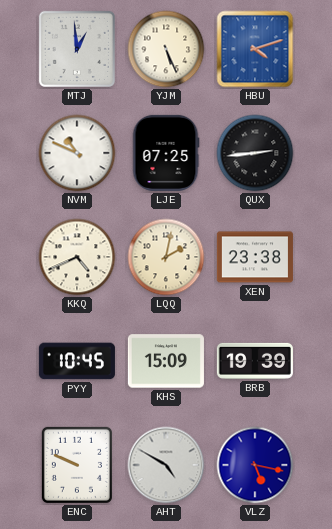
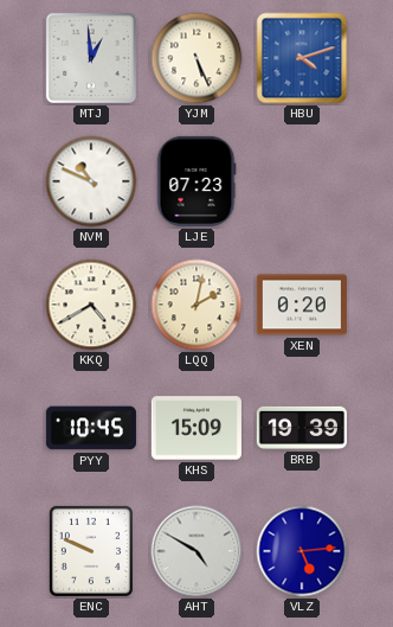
LJE: 07:25 -> 07:23 (196, 181)
QUX: 2:44 -> none (255, 153)
KKQ: 4:41 -> 4:40 (91, 305)
XEN: 23:38 -> 0:20 (302, 305)
VLZ: 5:17 -> 5:14 (302, 551)
